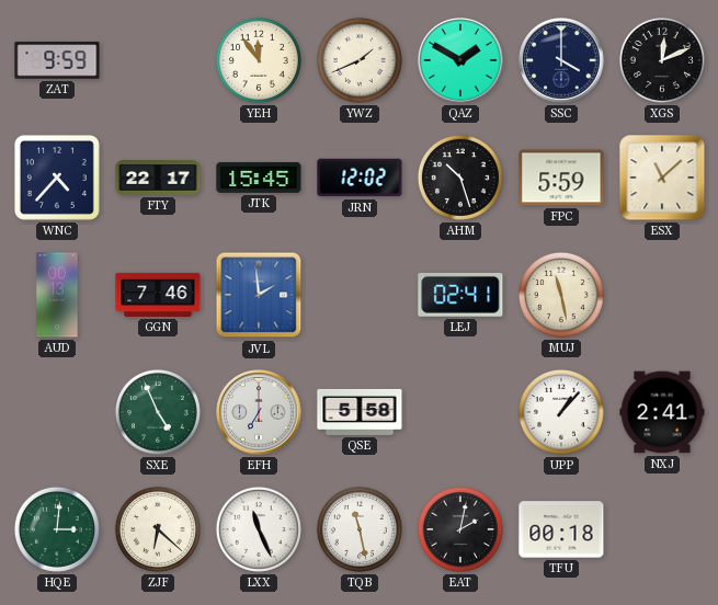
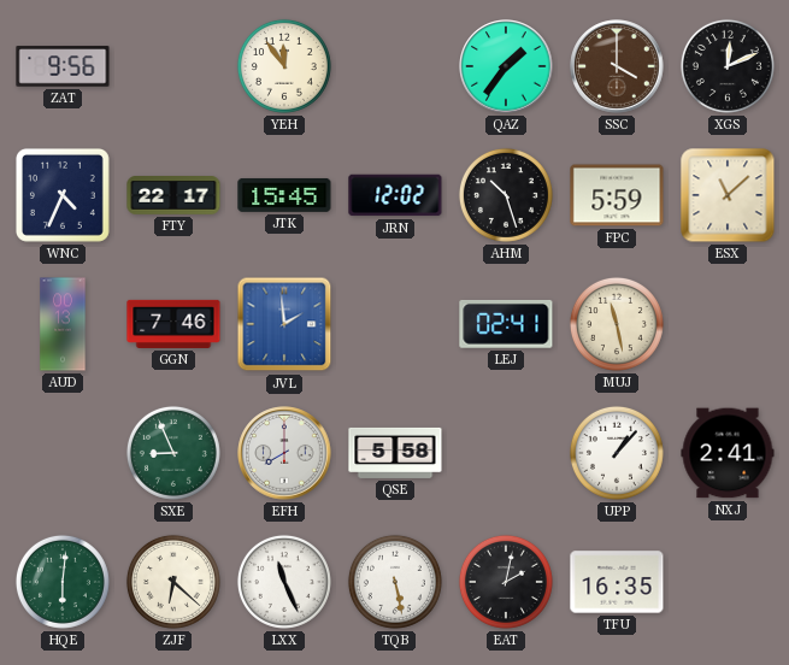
ZAT: 9:59 -> 9:56 (63, 66)
YWZ: 1:41 -> none (360, 60)
QAZ: 1:50 -> 1:36 (506, 66)
SSC dial: navy -> brown (617, 66)
WNC: 4:37 -> 4:34 (63, 195)
SXE: 4:56 -> 8:56 (173, 453)
EFH: 7:00 -> 8:00 (284, 453)
HQE: 3:01 -> 6:01 (63, 582)
TQB: 11:28 -> 5:28 (395, 582)
TFU: 00:18 -> 16:35 (617, 582)
